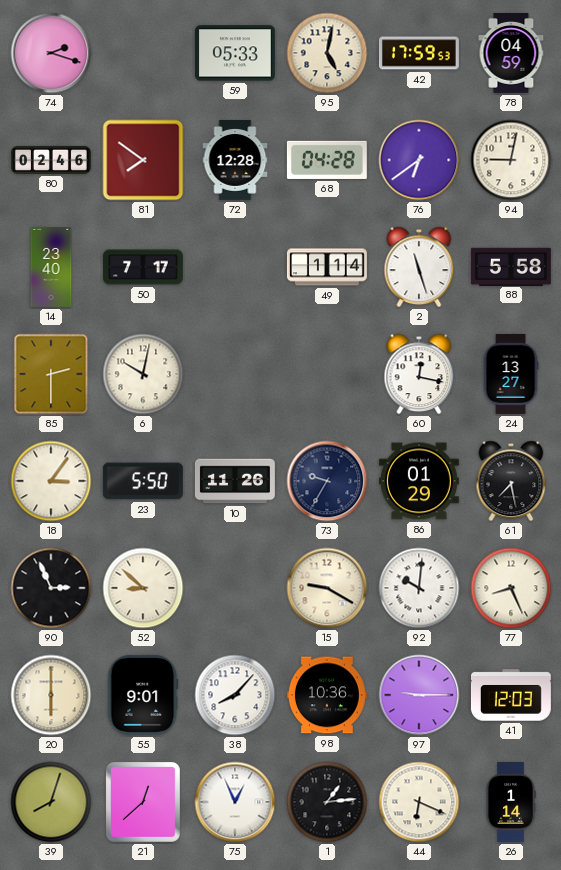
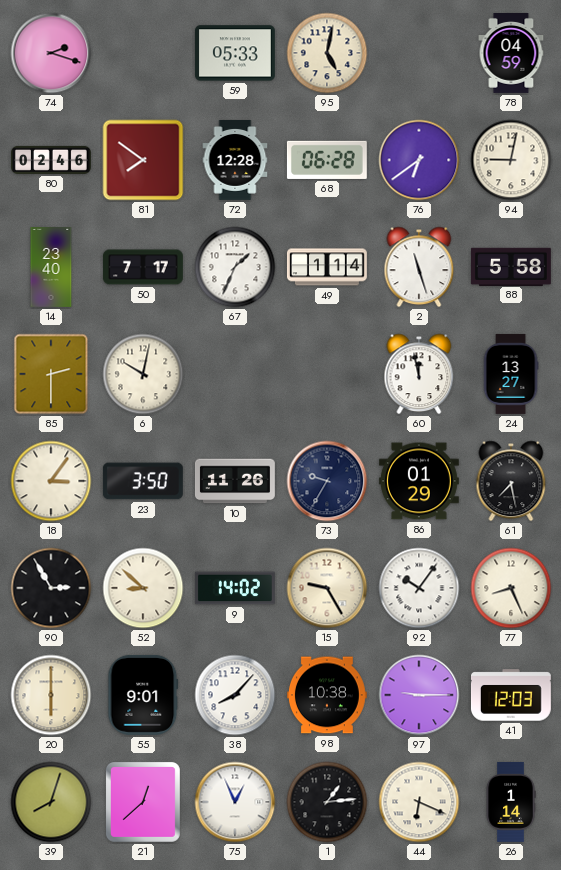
42: 17:59 -> none (420, 53)
68: 04:28 -> 06:28 (327, 160)
67: none -> 1:34 (235, 267)
60: 12:17 -> 11:58 (419, 374)
23: 5:50 -> 3:50 (143, 481)
90: 2:56 -> 2:55 (51, 588)
9: none -> 14:02 (235, 588)
15: 9:20 -> 9:25 (327, 588)
92: 10:01 -> 10:06 (419, 588)
98: 10:36 -> 10:38 (327, 695)
